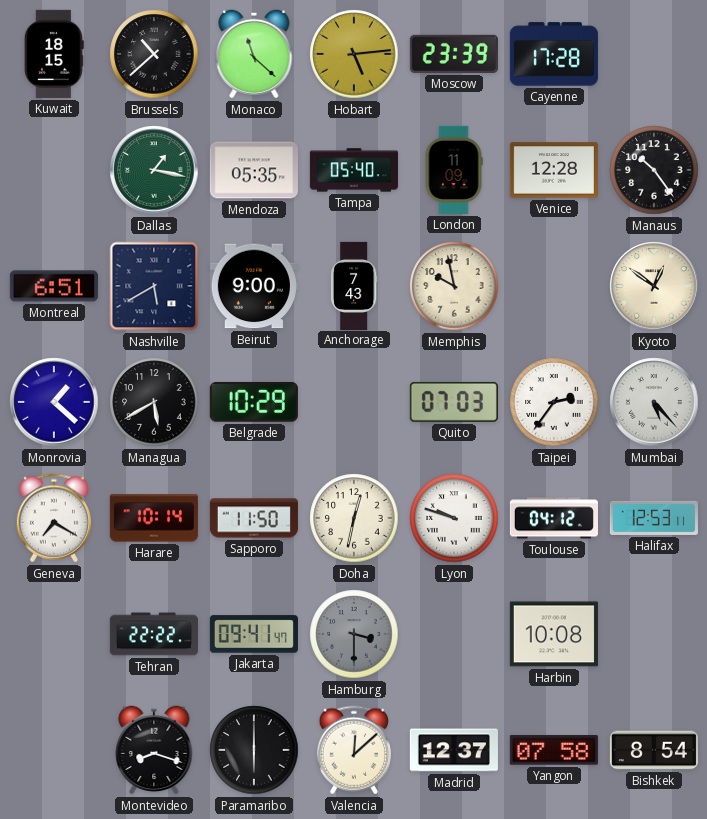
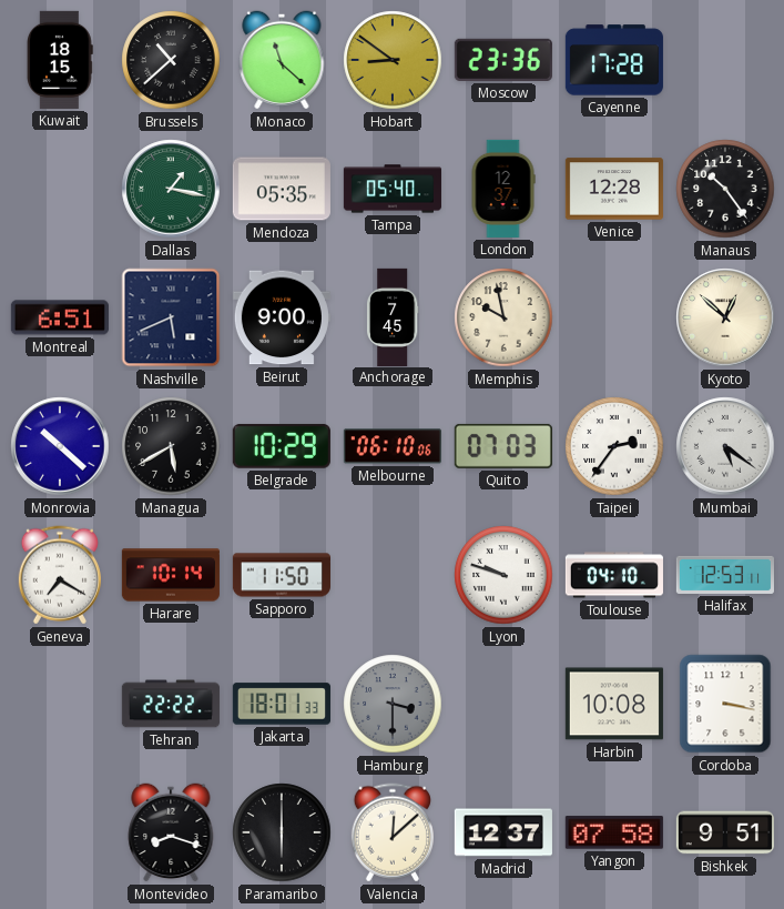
Hobart: 5:14 -> 8:51 (393, 60)
Moscow: 23:39 -> 23:36 (503, 60)
London: 11:09 -> 12:37 (503, 189)
Nashville: 5:40 -> 5:41 (171, 317)
Anchorage: 7:43 -> 7:45 (393, 316)
Kyoto: 12:51 -> 12:52 (725, 317)
Monrovia: 1:22 -> 10:22 (60, 446)
Melbourne: none -> 06:10 (393, 446)
Mumbai: 5:23 -> 5:21 (725, 446)
Doha: 12:32 -> none (354, 518)
Toulouse: 04:12 -> 04:10 (614, 575)
Jakarta: 09:41 -> 18:01 (282, 704)
Cordoba: none -> 3:17 (725, 704)
Bishkek: 8:54 -> 9:51 (725, 832)
